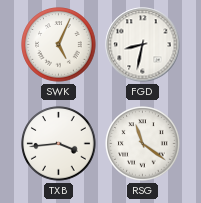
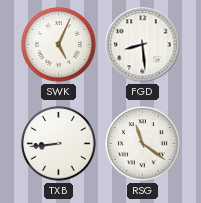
FGD: 8:32 -> 8:29 (143, 45)
TXB: 3:44 -> 8:44 (59, 144)
